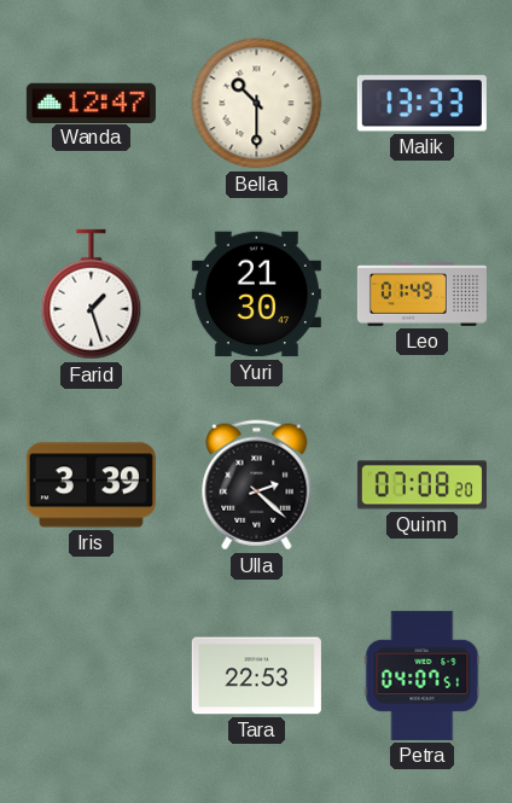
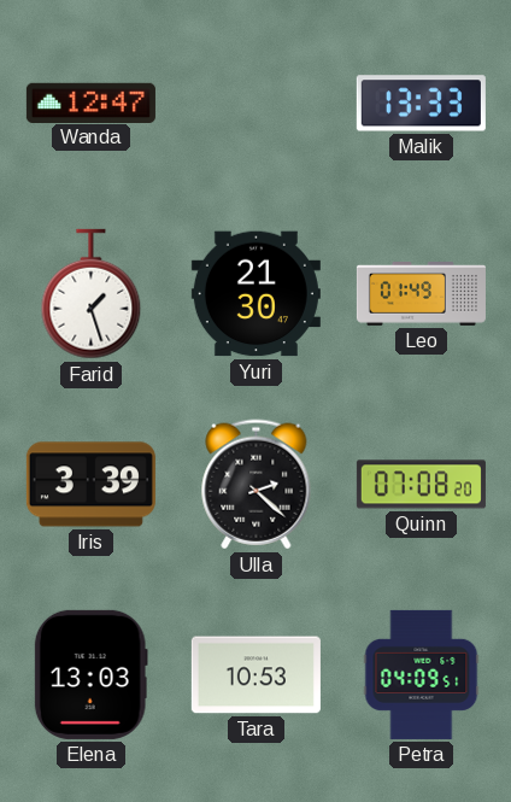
Bella: 10:30 -> none (257, 104)
Elena: none -> 13:03 (90, 674)
Tara: 22:53 -> 10:53 (255, 675)
Petra: 04:07 -> 04:09 (422, 674)
